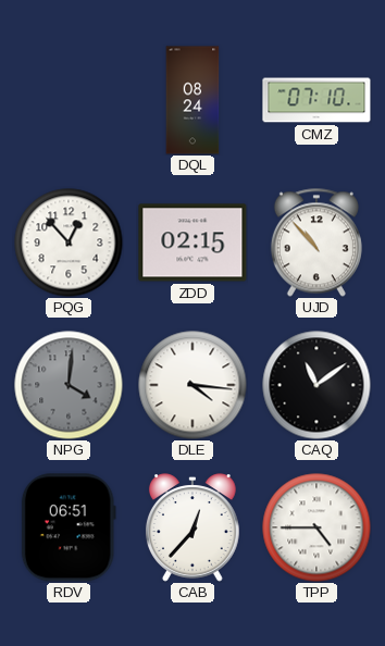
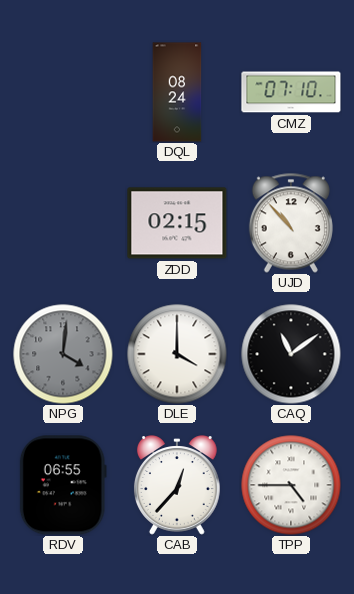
PQG: 12:53 -> none (69, 243)
DLE: 4:16 -> 4:00 (177, 354)
RDV: 06:51 -> 06:55 (63, 485)
